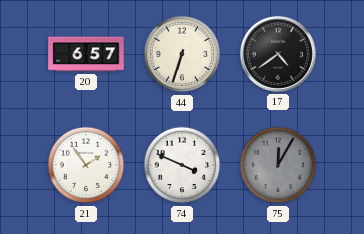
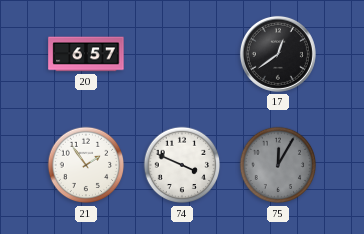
44: 6:33 -> none (182, 54)
17: 4:39 -> 12:39 (278, 54)
